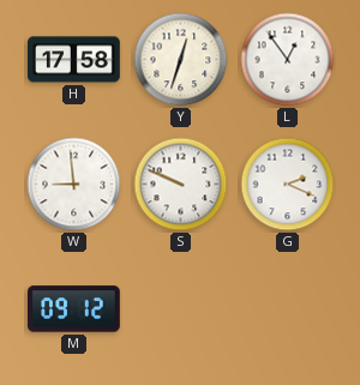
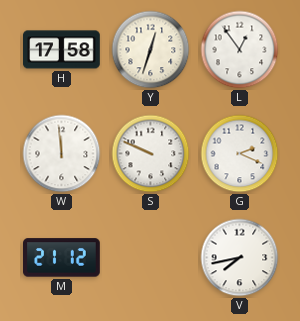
W: 8:59 -> 11:59 (62, 154)
M: 09:12 -> 21:12 (62, 258)
V: none -> 7:43 (240, 258)
